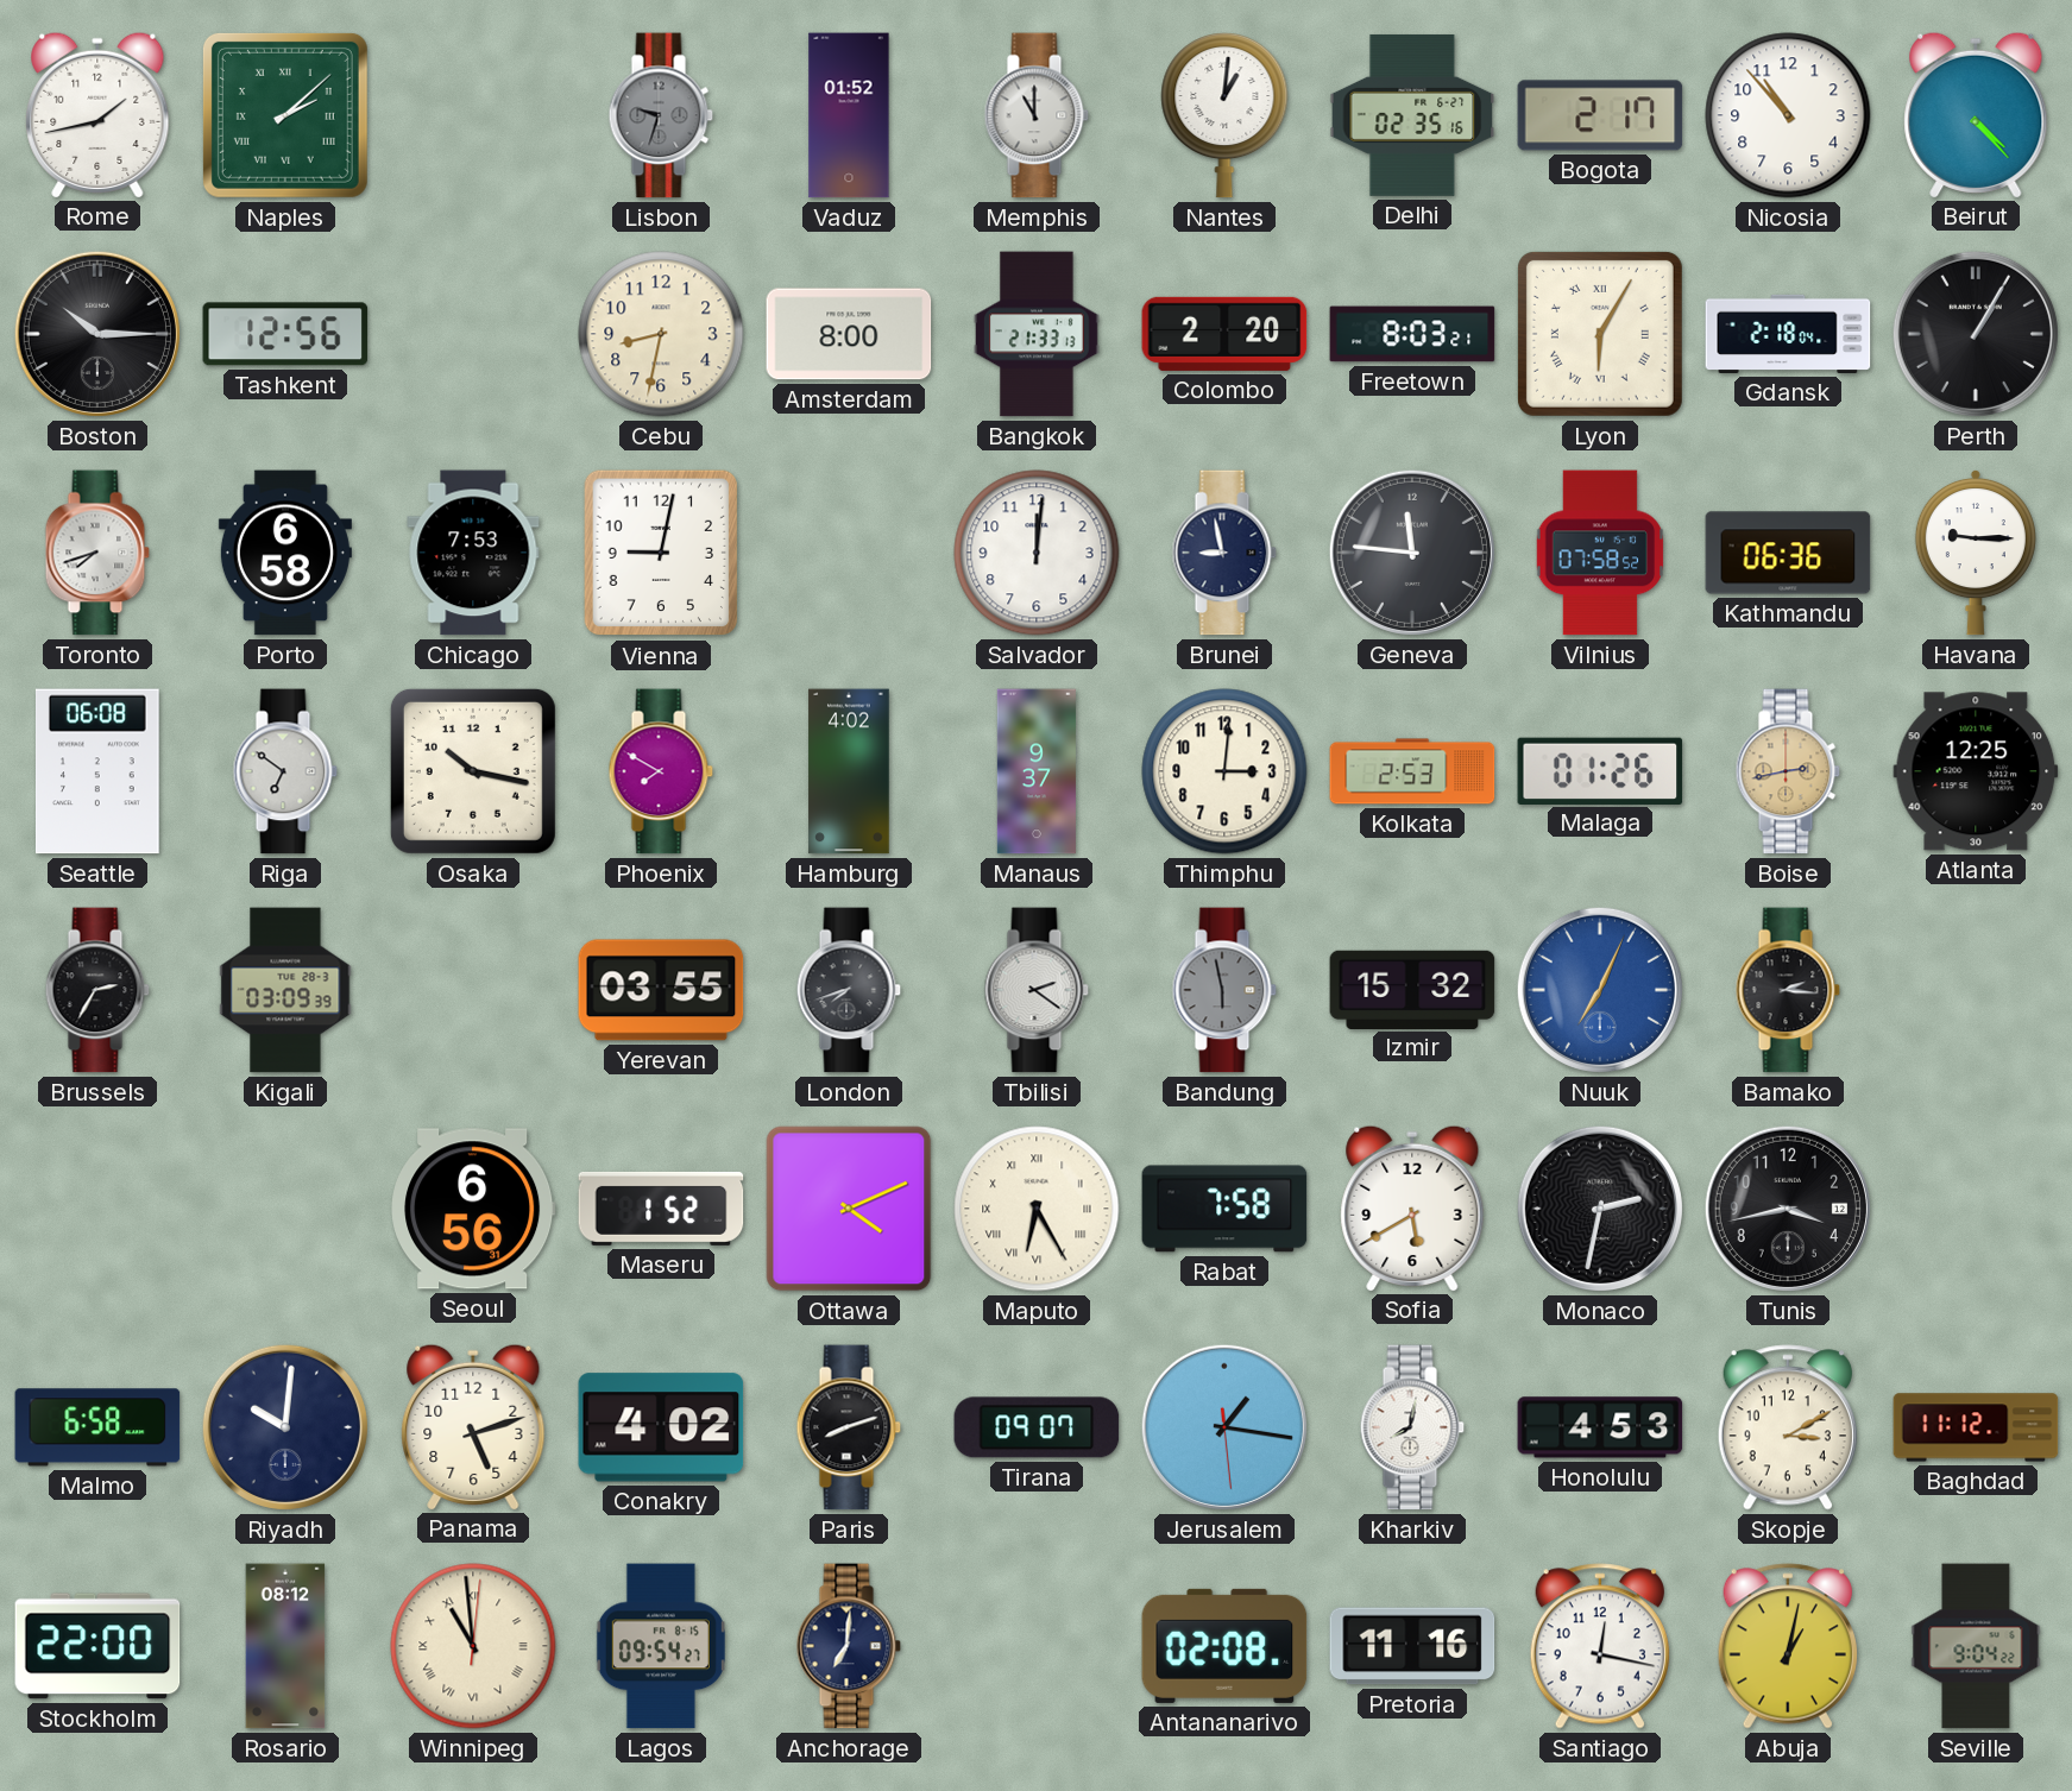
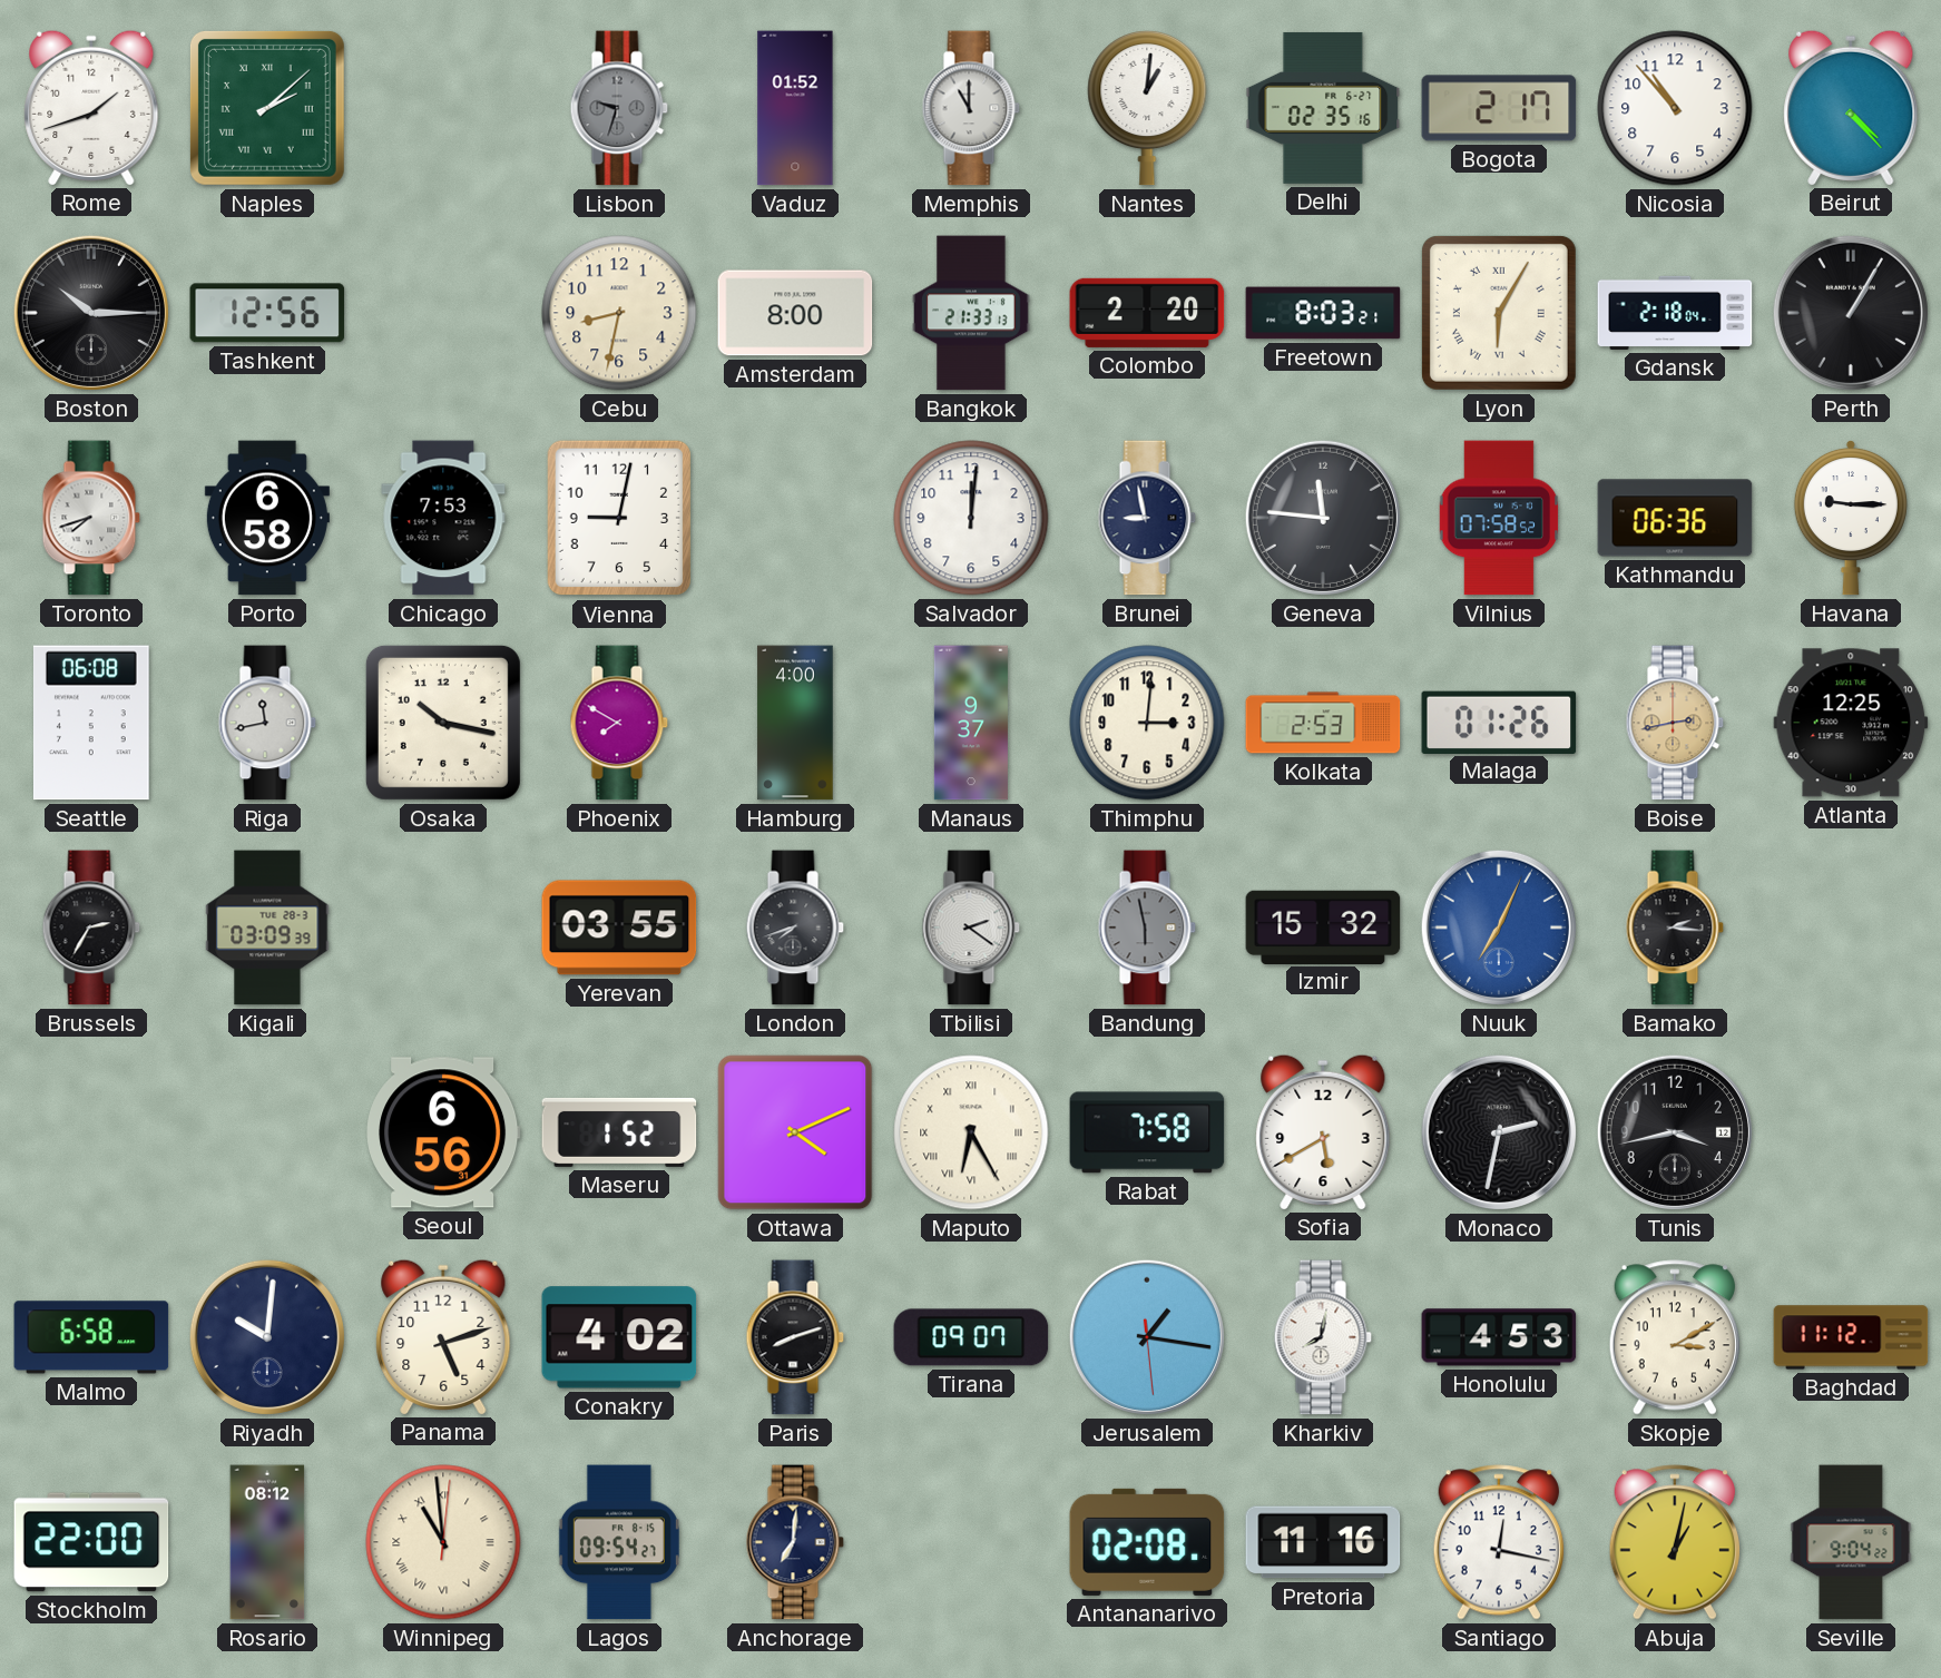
Rome: 1:43 -> 1:42 (91, 107)
Riga: 6:51 -> 11:43 (267, 723)
Hamburg: 4:02 -> 4:00 (795, 723)
